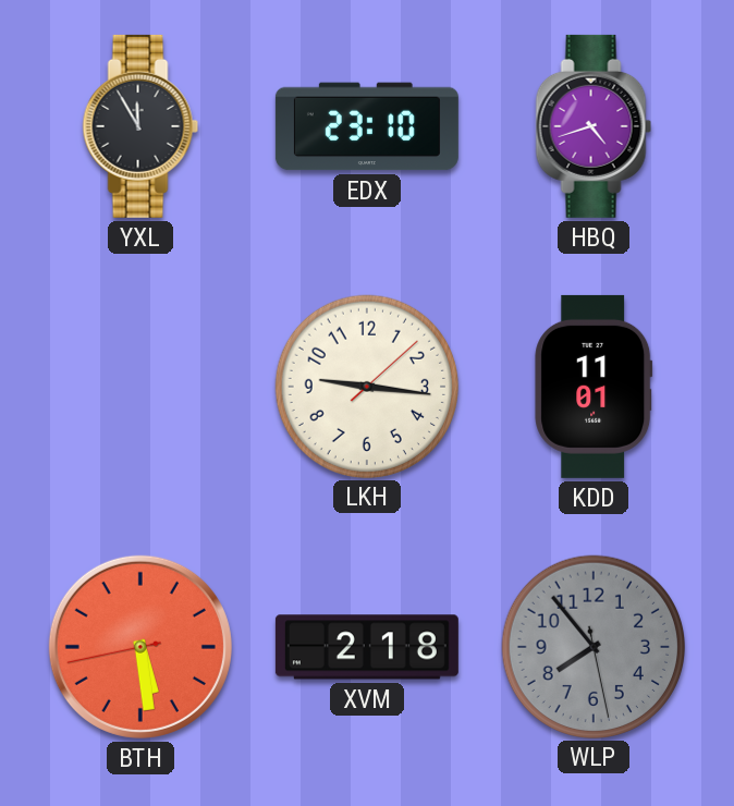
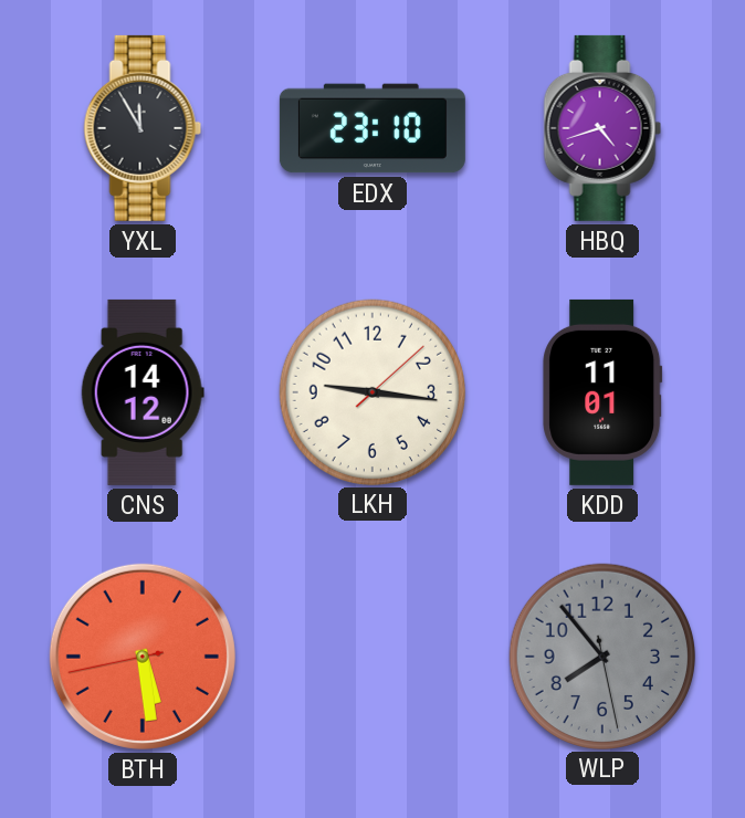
CNS: none -> 14:12 (143, 392)
XVM: 2:18 -> none (367, 647)
